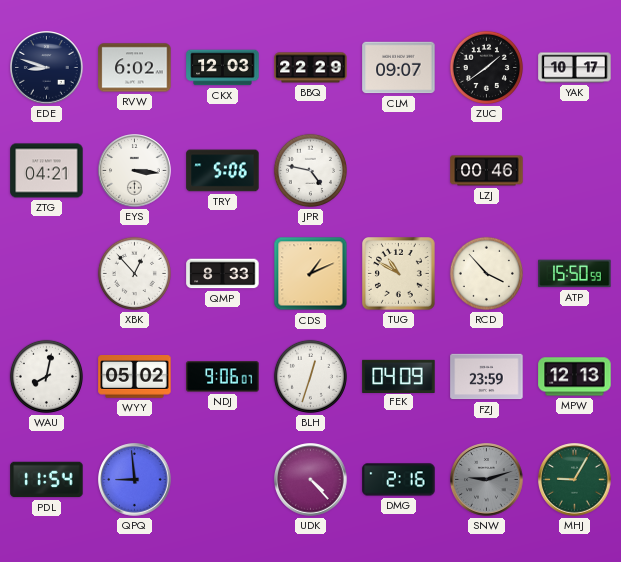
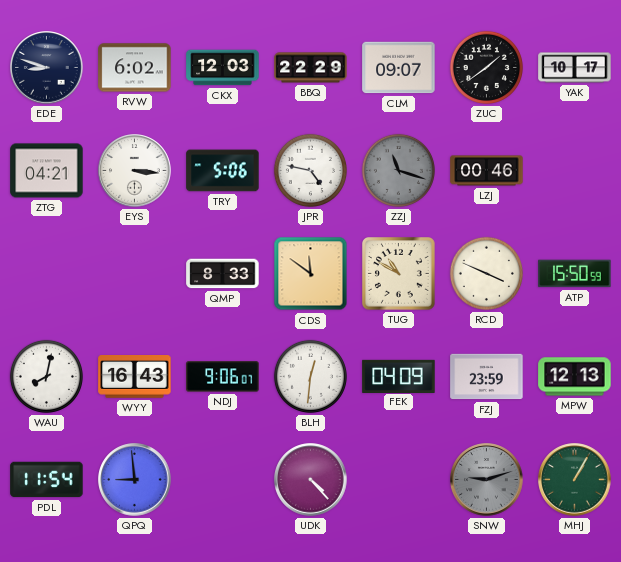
ZZJ: none -> 11:18 (398, 170)
XBK: 12:53 -> none (134, 273)
CDS: 1:11 -> 11:51 (311, 274)
RCD: 3:53 -> 3:49 (486, 273)
WYY: 05:02 -> 16:43 (135, 377)
BLH: 12:33 -> 12:31 (310, 376)
DMG: 2:16 -> none (399, 480)
MHJ: 9:05 -> 1:05 (575, 480)
